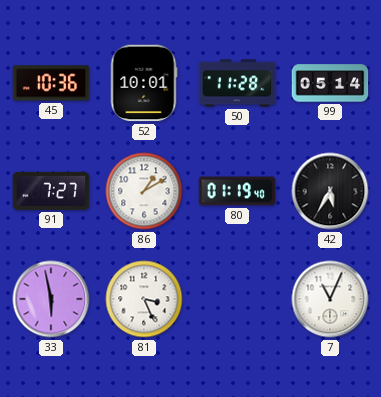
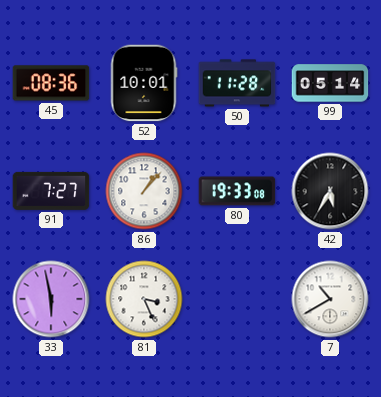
45: 10:36 -> 08:36 (51, 83)
86: 1:10 -> 1:07 (144, 191)
80: 01:19 -> 19:33 (237, 191)
7: 11:04 -> 10:40 (330, 299)
